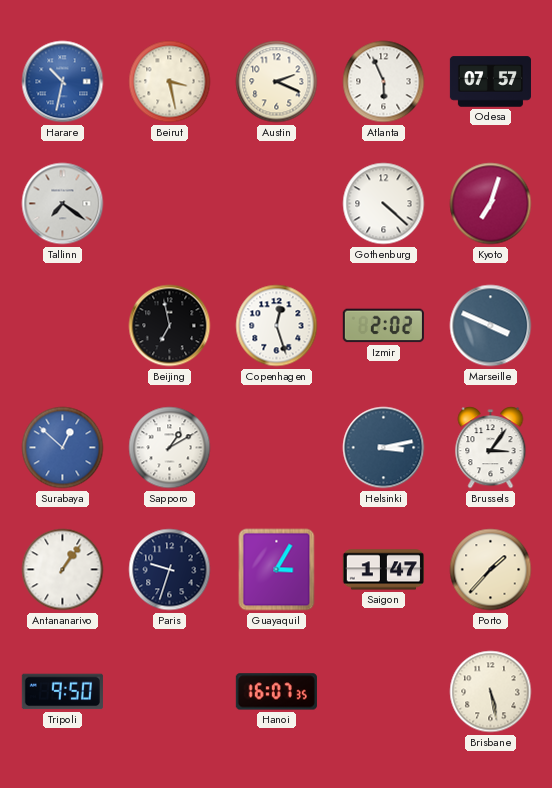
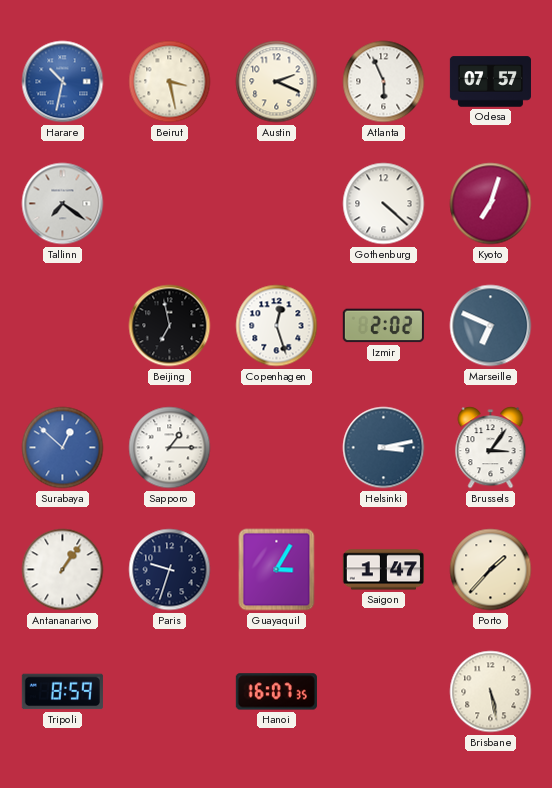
Marseille: 3:49 -> 6:49 (491, 326)
Sapporo: 1:10 -> 1:15 (170, 448)
Tripoli: 9:50 -> 8:59 (62, 692)
